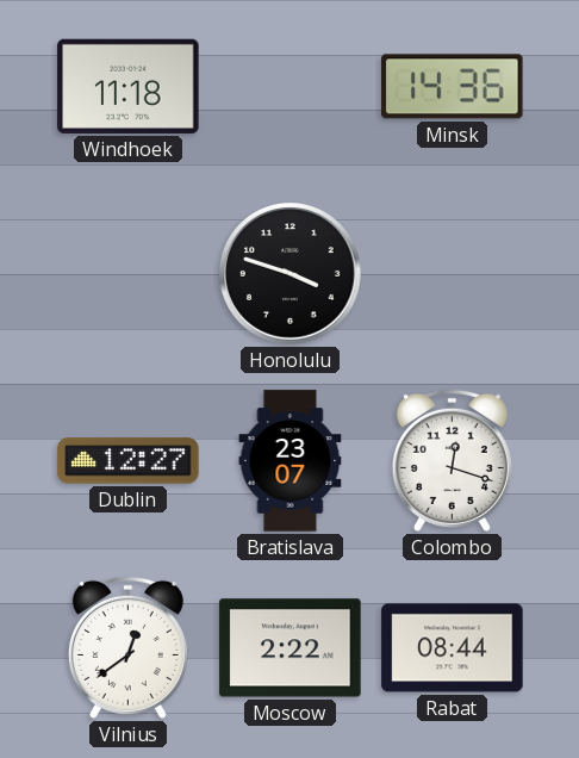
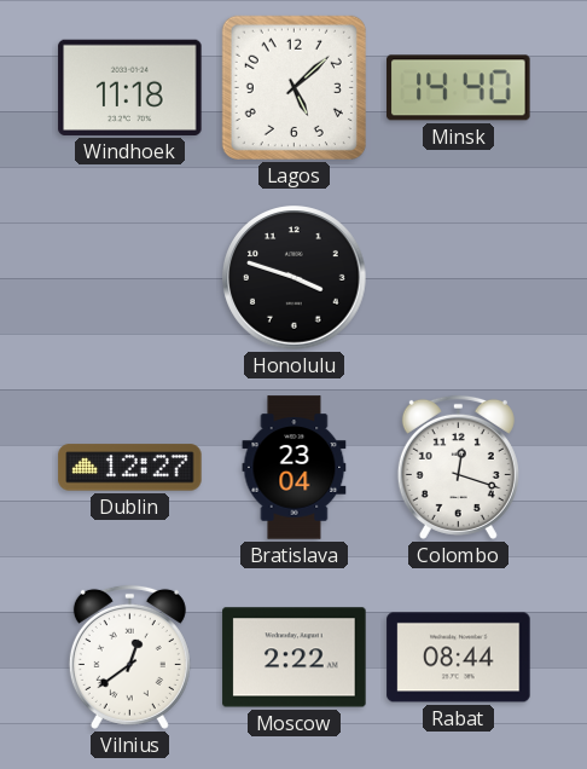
Lagos: none -> 5:08 (293, 87)
Minsk: 14:36 -> 14:40 (459, 88)
Bratislava: 23:07 -> 23:04 (295, 468)
